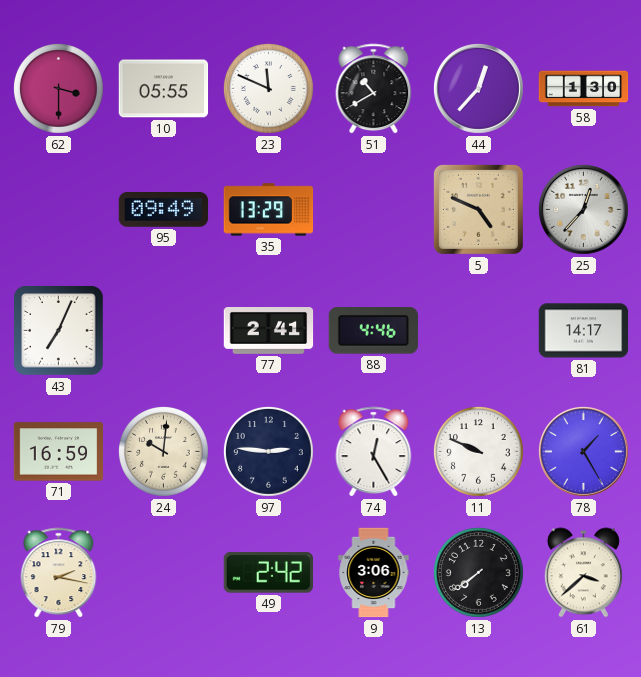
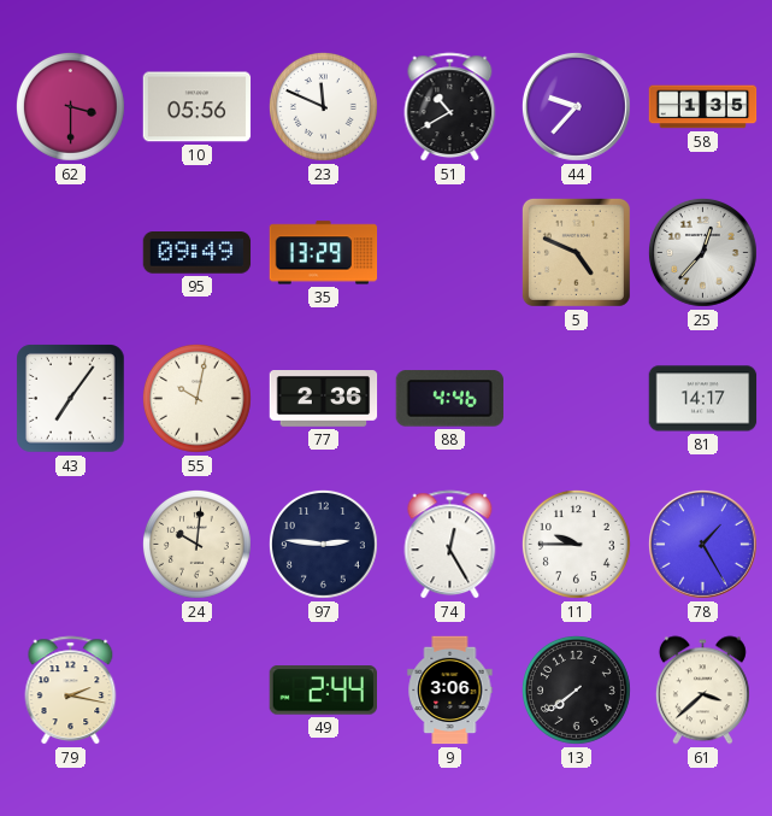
10: 05:55 -> 05:56 (198, 107)
44: 12:37 -> 9:37 (576, 106)
58: 1:30 -> 1:35 (703, 107)
43: 7:04 -> 7:06 (71, 399)
55: none -> 10:02 (198, 399)
77: 2:41 -> 2:36 (324, 399)
71: 16:59 -> none (59, 452)
11: 9:49 -> 9:45 (577, 545)
49: 2:42 -> 2:44 (323, 691)
